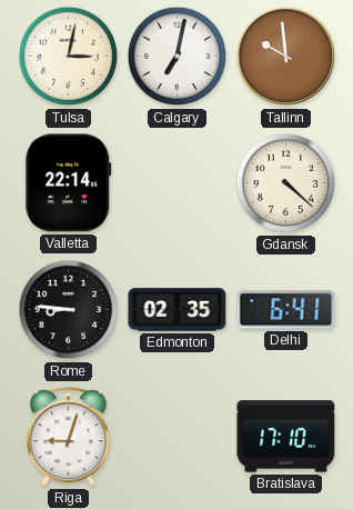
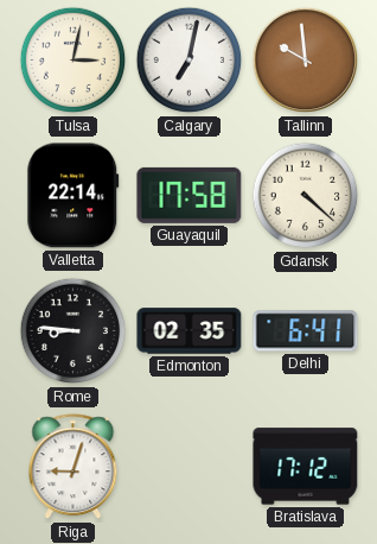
Guayaquil: none -> 17:58 (190, 195)
Bratislava: 17:10 -> 17:12 (306, 467)
